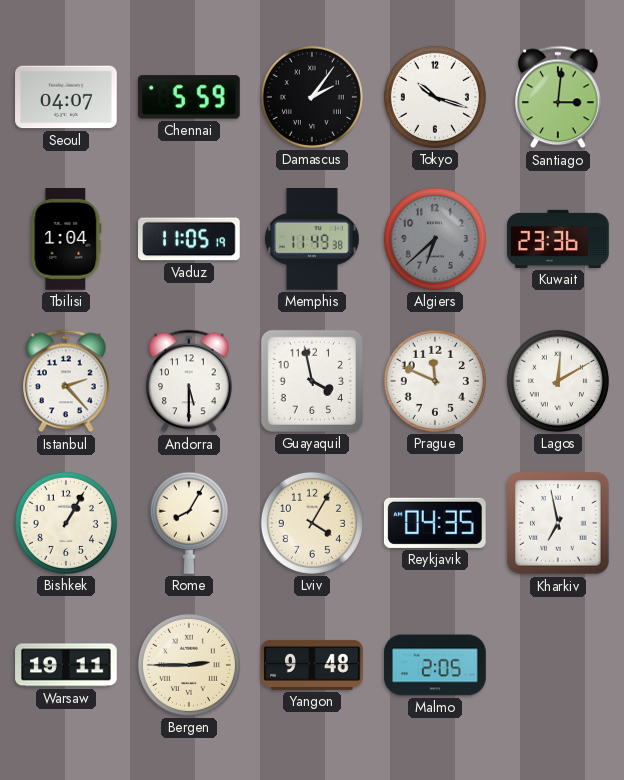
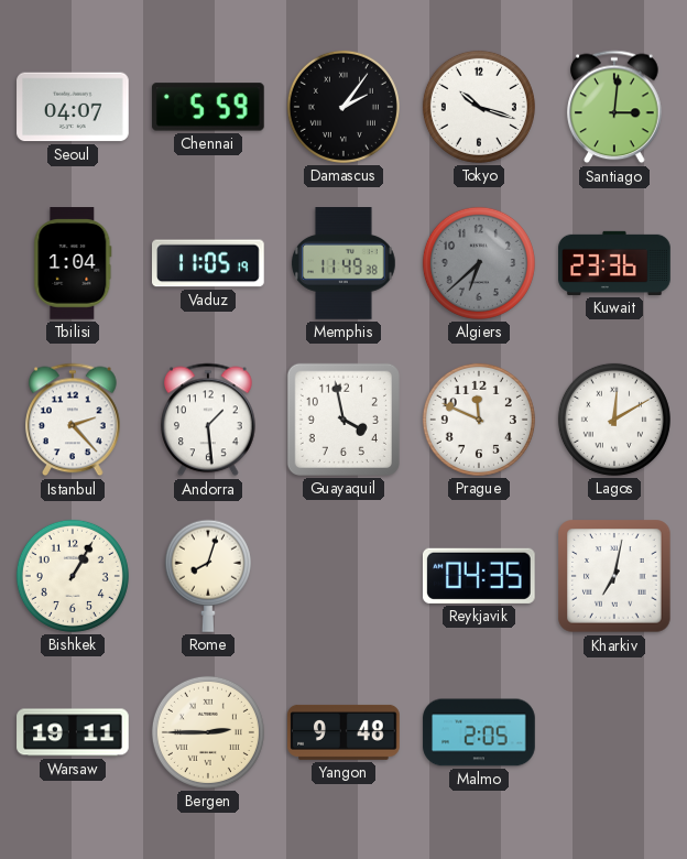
Andorra: 5:30 -> 1:29 (208, 420)
Rome: 8:05 -> 8:03 (208, 576)
Lviv: 4:05 -> none (312, 523)
Kharkiv: 6:58 -> 7:02 (614, 576)
